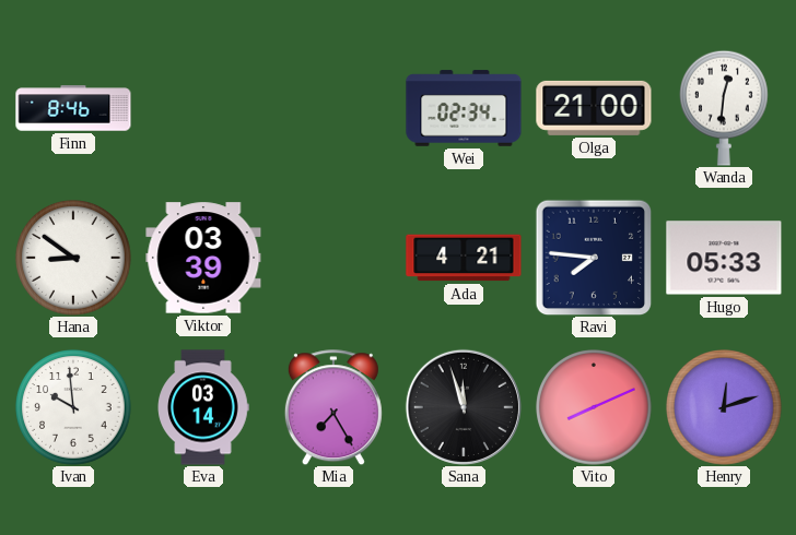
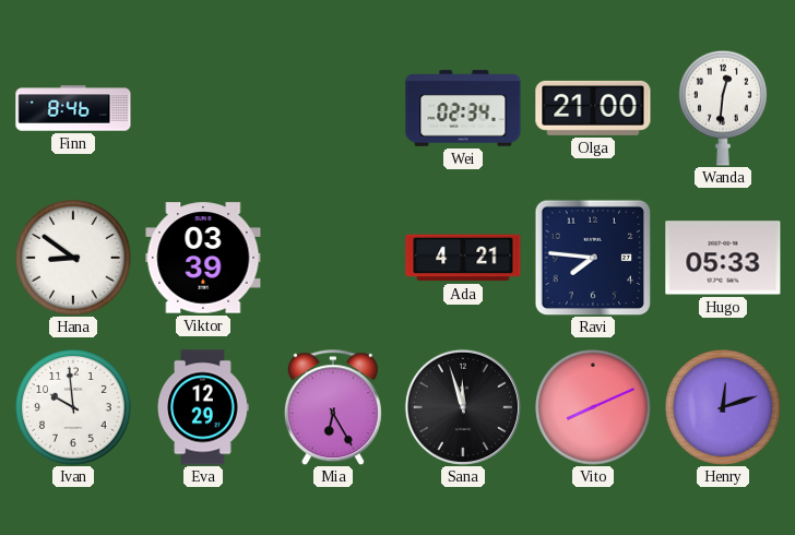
Eva: 03:14 -> 12:29 (203, 407)
Mia: 7:25 -> 6:25 (333, 407)
